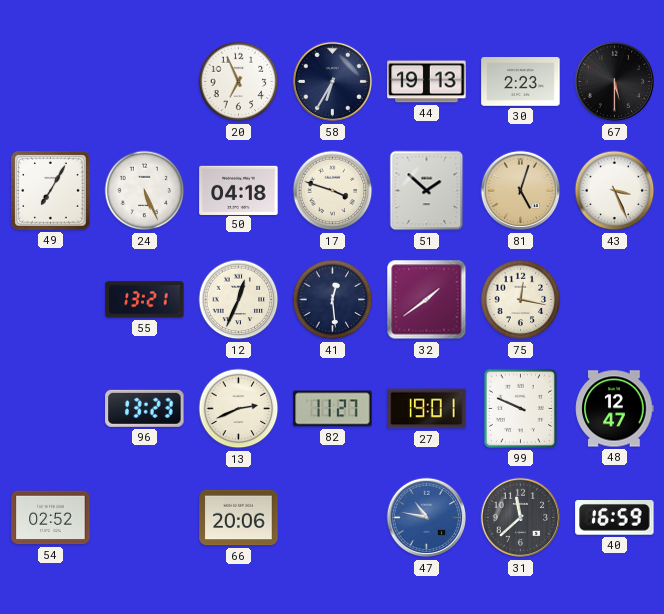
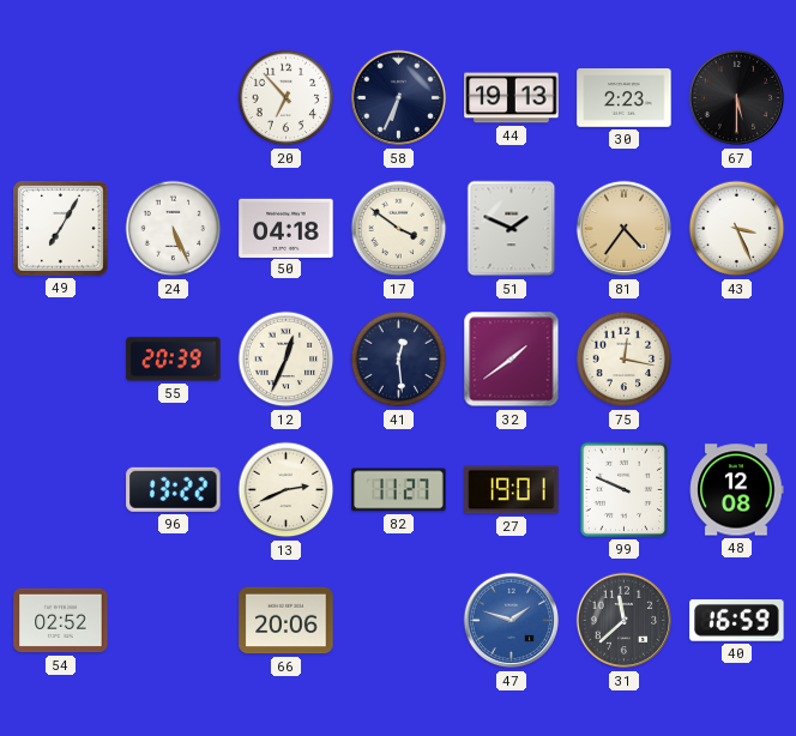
20: 6:56 -> 6:53 (287, 98)
58: 6:35 -> 6:34 (399, 98)
17: 3:48 -> 3:51 (399, 229)
51: 1:52 -> 1:49 (512, 229)
81: 5:03 -> 4:36 (625, 229)
55: 13:21 -> 20:39 (174, 360)
96: 13:23 -> 13:22 (174, 489)
48: 12:47 -> 12:08 (737, 490)
47: 10:47 -> 1:48 (512, 621)
